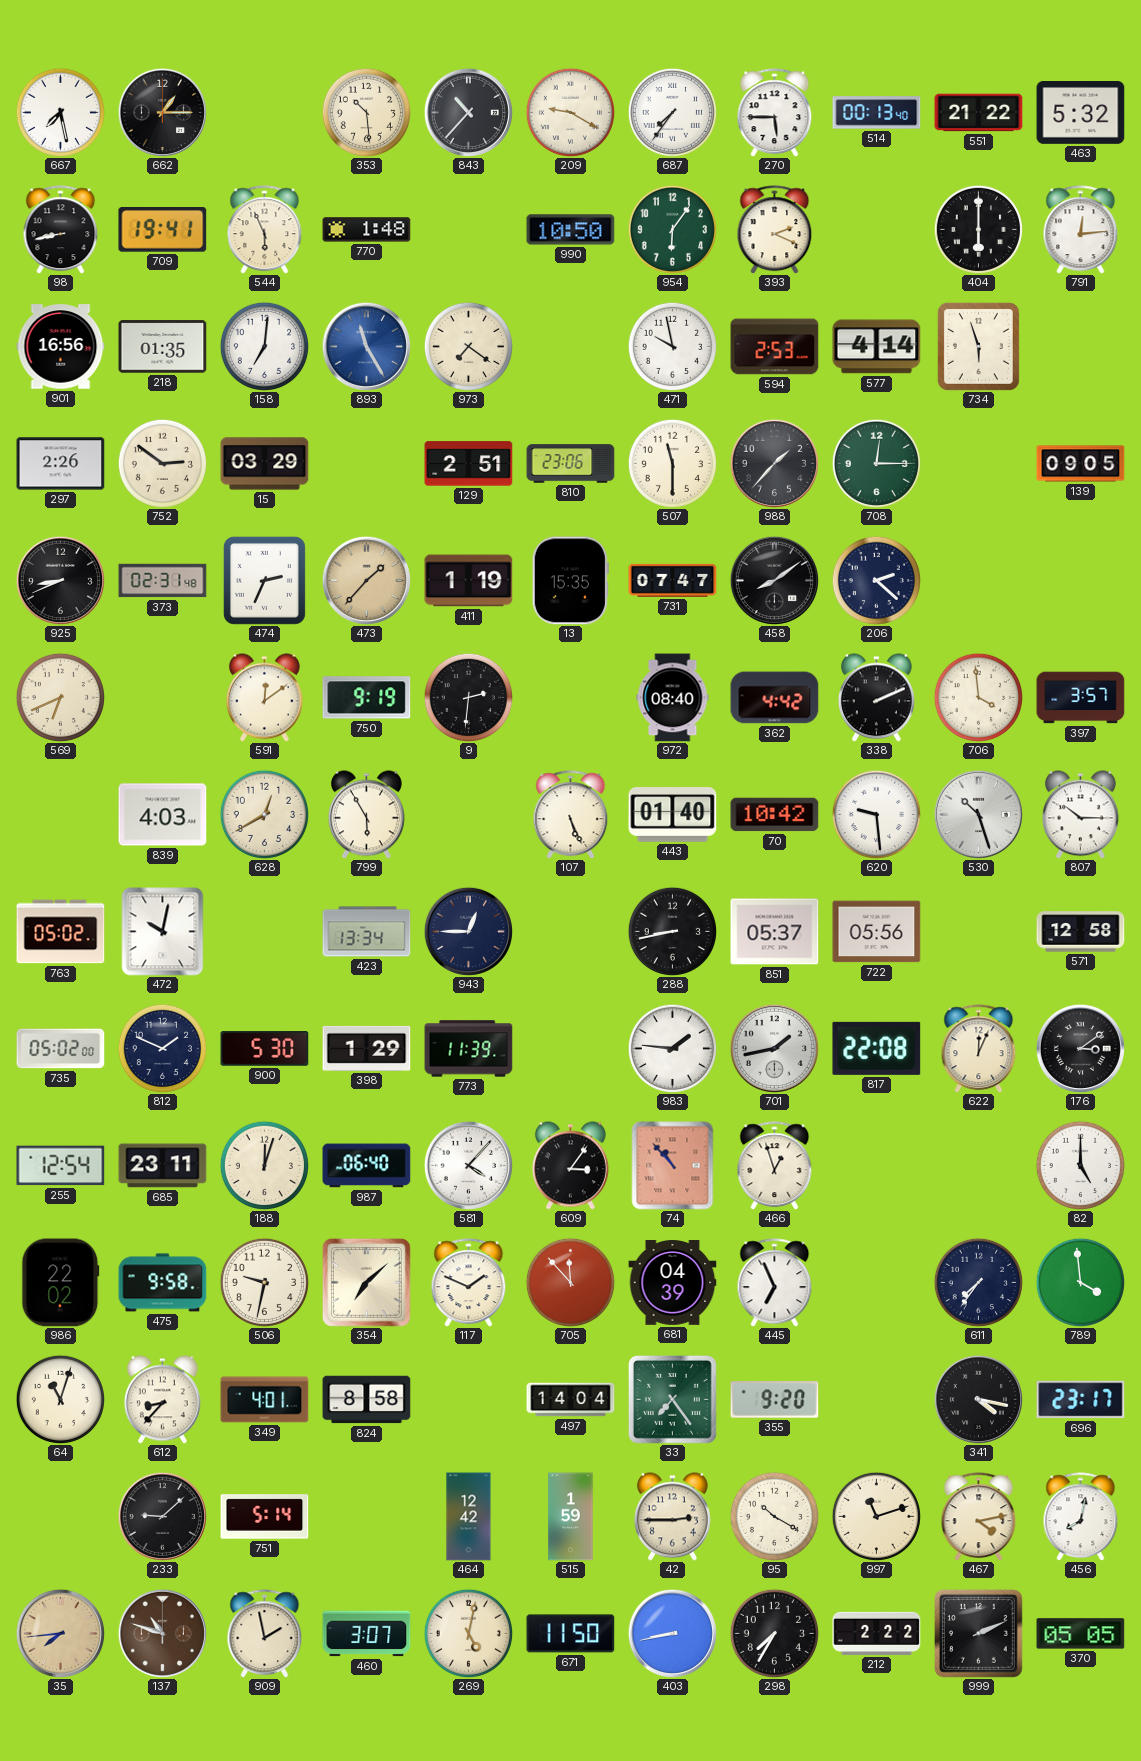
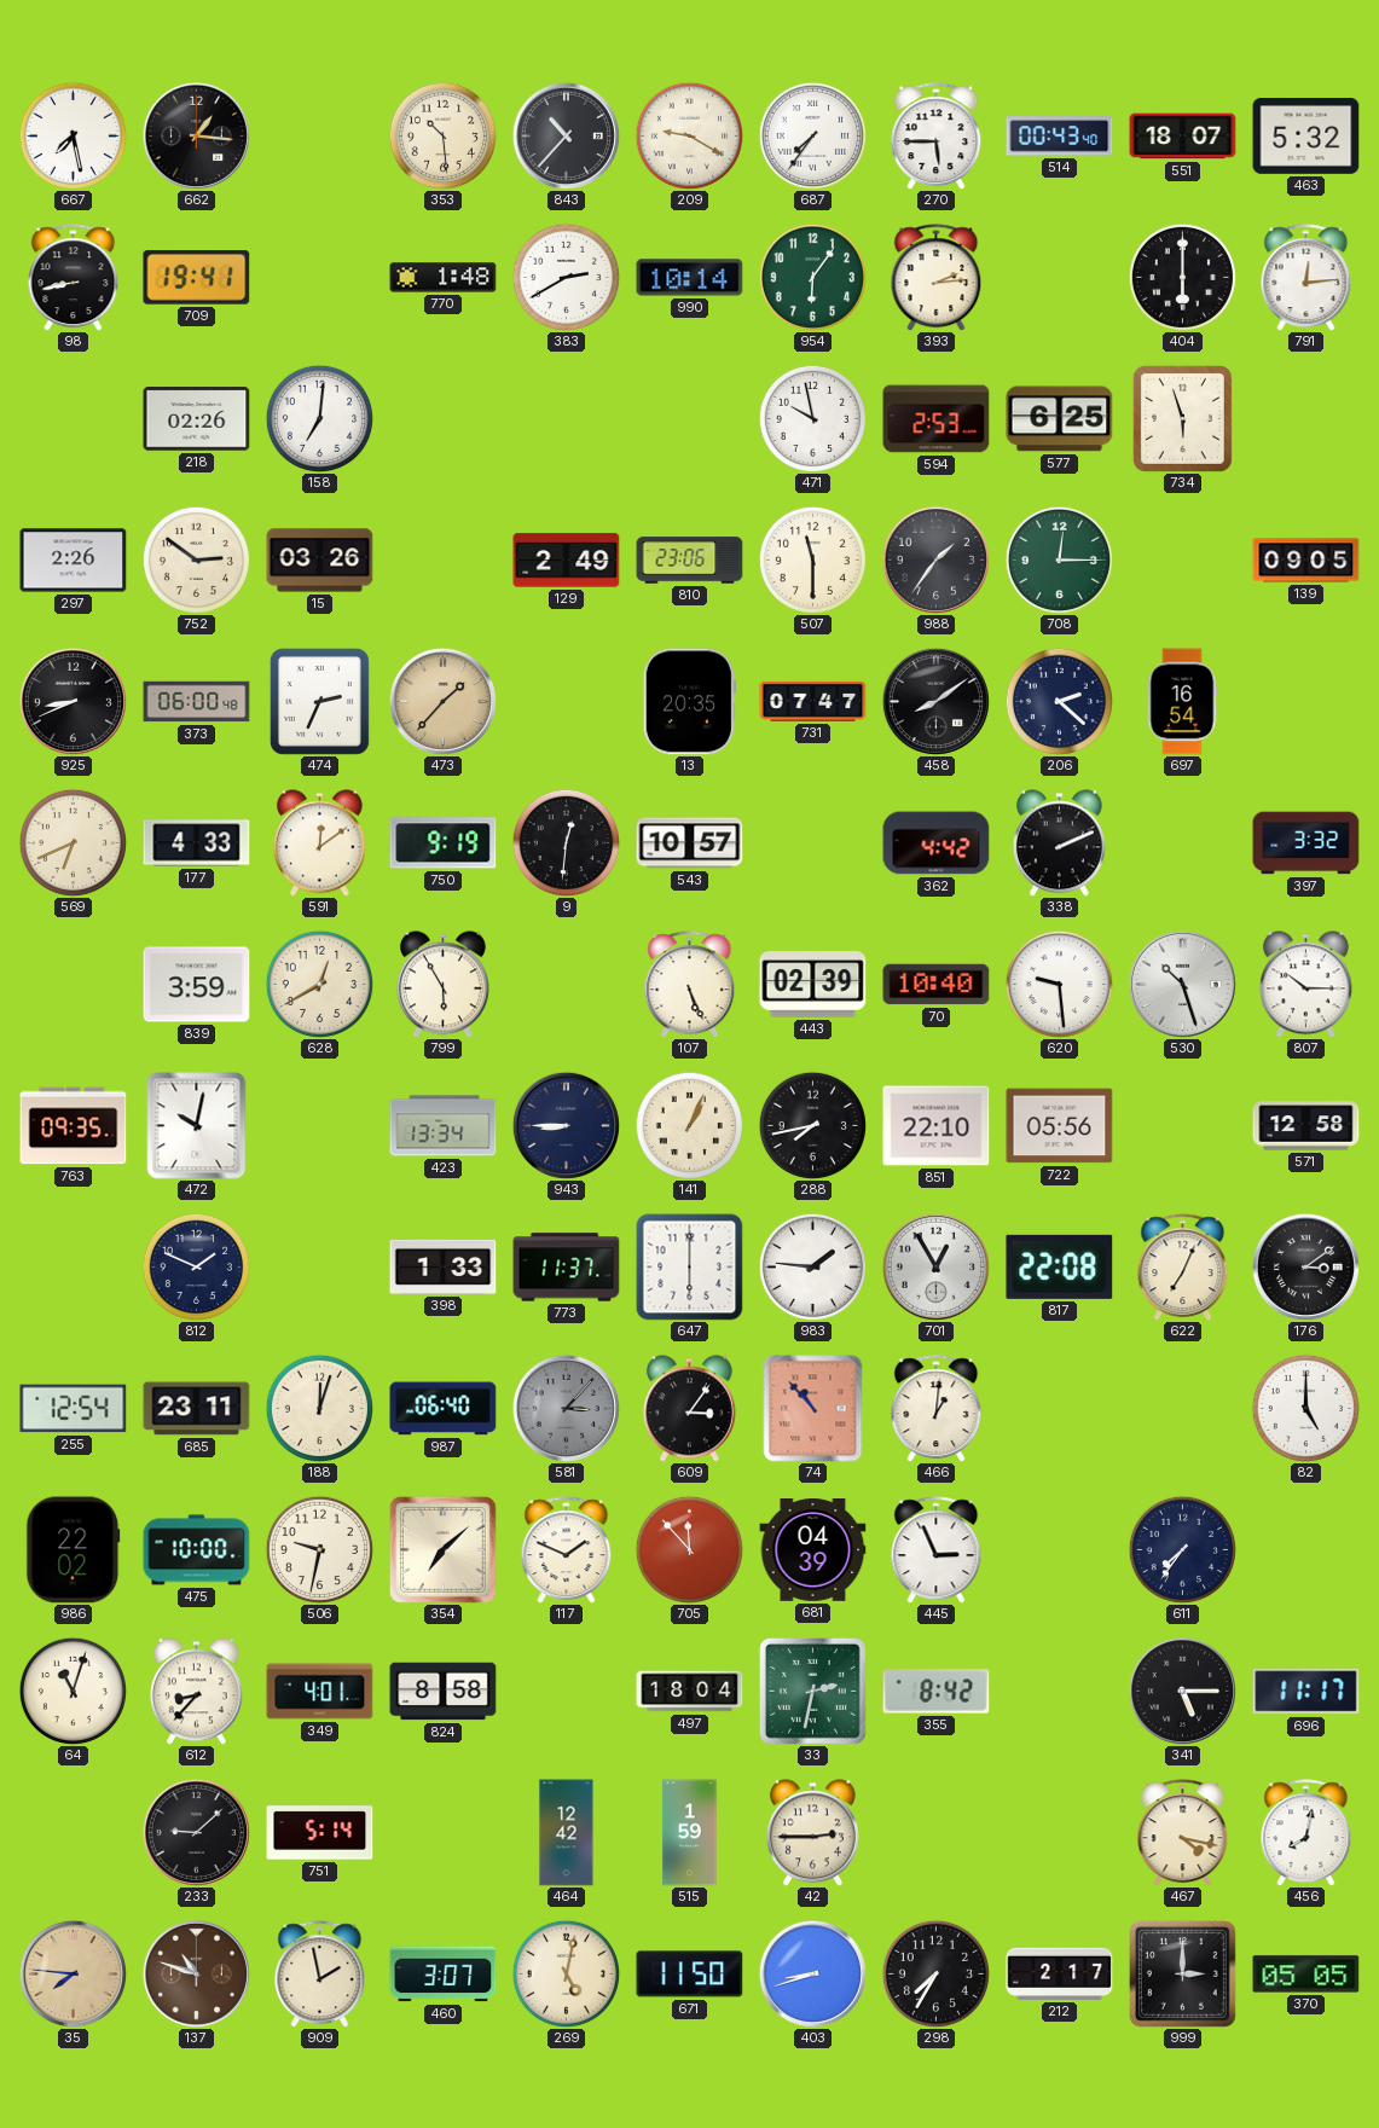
662: 1:15 -> 1:16 (196, 135)
514: 00:13 -> 00:43 (1060, 137)
551: 21:22 -> 18:07 (1183, 137)
544: 5:56 -> none (265, 230)
383: none -> 2:40 (566, 277)
990: 10:50 -> 10:14 (690, 278)
393: 2:19 -> 2:14 (937, 278)
901: 16:56 -> none (61, 347)
218: 01:35 -> 02:26 (197, 419)
893: 11:25 -> none (366, 346)
973: 7:21 -> none (468, 346)
577: 4:14 -> 6:25 (1060, 419)
15: 03:29 -> 03:26 (320, 561)
129: 2:51 -> 2:49 (567, 561)
988: 1:37 -> 1:36 (935, 559)
373: 02:31 -> 06:00 (197, 702)
411: 1:19 -> none (469, 581)
13: 15:35 -> 20:35 (689, 702)
697: none -> 16:54 (1182, 702)
177: none -> 4:33 (197, 843)
9: 2:31 -> 12:31 (566, 842)
543: none -> 10:57 (690, 843)
972: 08:40 -> none (673, 698)
706: 3:59 -> none (978, 697)
397: 3:57 -> 3:32 (1306, 843)
839: 4:03 -> 3:59 (197, 985)
443: 01:40 -> 02:39 (813, 985)
70: 10:42 -> 10:40 (937, 985)
763: 05:02 -> 09:35 (74, 1126)
943: 12:45 -> 8:45 (566, 1125)
141: none -> 1:04 (689, 1125)
288: 8:43 -> 7:43 (812, 1125)
851: 05:37 -> 22:10 (937, 1126)
735: 05:02 -> none (61, 1049)
900: 5:30 -> none (265, 1049)
398: 1:29 -> 1:33 (444, 1266)
773: 11:39 -> 11:37 (567, 1268)
647: none -> 6:00 (690, 1268)
701: 1:43 -> 12:55 (935, 1266)
622: 12:04 -> 7:04 (1183, 1268)
581: 4:07 -> 3:07 (566, 1408)
581 dial: white -> grey (566, 1408)
466: 12:57 -> 1:01 (937, 1409)
475: 9:58 -> 10:00 (197, 1550)
445: 6:56 -> 2:56 (937, 1550)
789: 3:59 -> none (1080, 1282)
497: 14:04 -> 18:04 (690, 1692)
33: 7:24 -> 2:32 (812, 1691)
355: 9:20 -> 8:42 (937, 1692)
341: 4:17 -> 5:15 (1182, 1691)
696: 23:17 -> 11:17 (1306, 1692)
95: 10:20 -> none (774, 1516)
997: 11:12 -> none (876, 1516)
467: 4:13 -> 4:17 (1183, 1833)
35: 7:44 -> 7:46 (73, 1973)
403: 8:43 -> 8:42 (812, 1973)
212: 2:22 -> 2:17 (1060, 1973)
999: 2:11 -> 3:00 (1182, 1973)
